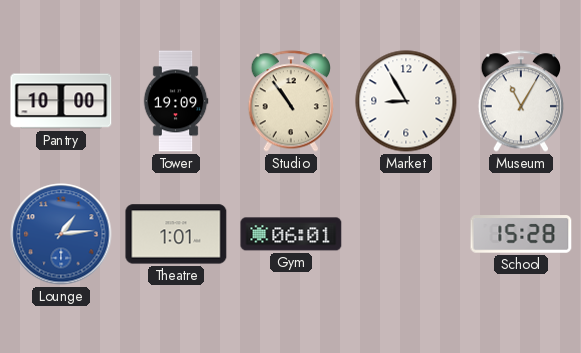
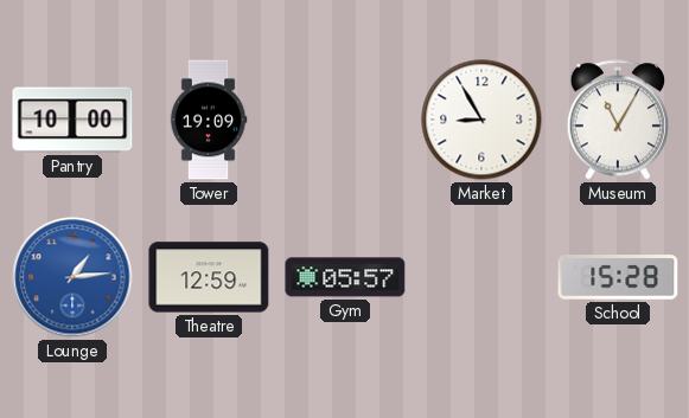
Studio: 10:54 -> none (291, 101)
Theatre: 1:01 -> 12:59 (209, 277)
Gym: 06:01 -> 05:57 (345, 277)
